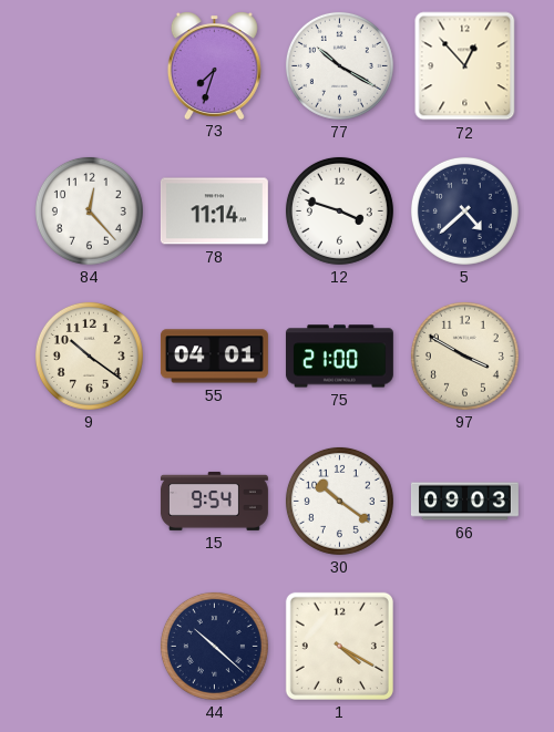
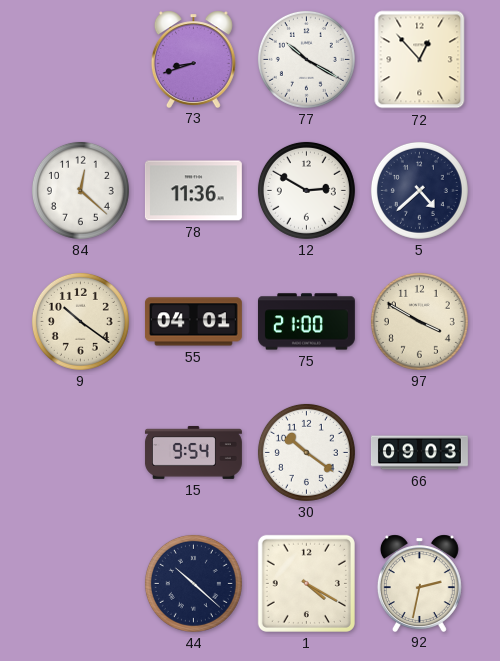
73: 7:33 -> 8:42 (193, 59)
84: 12:23 -> 12:22 (80, 190)
78: 11:14 -> 11:36 (193, 191)
12: 3:48 -> 2:50 (306, 190)
92: none -> 2:32 (419, 583)
